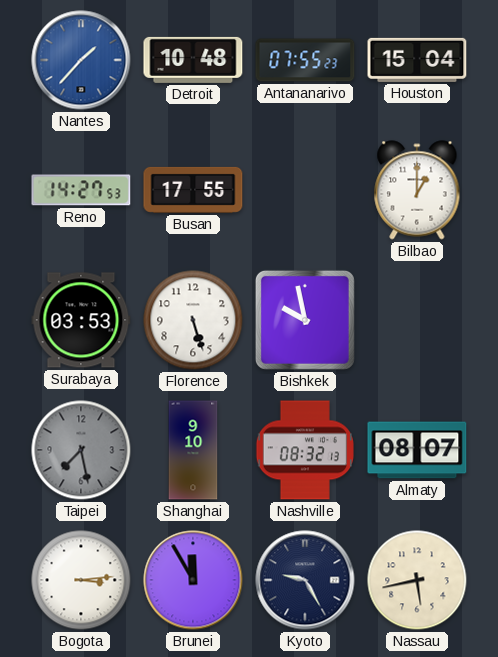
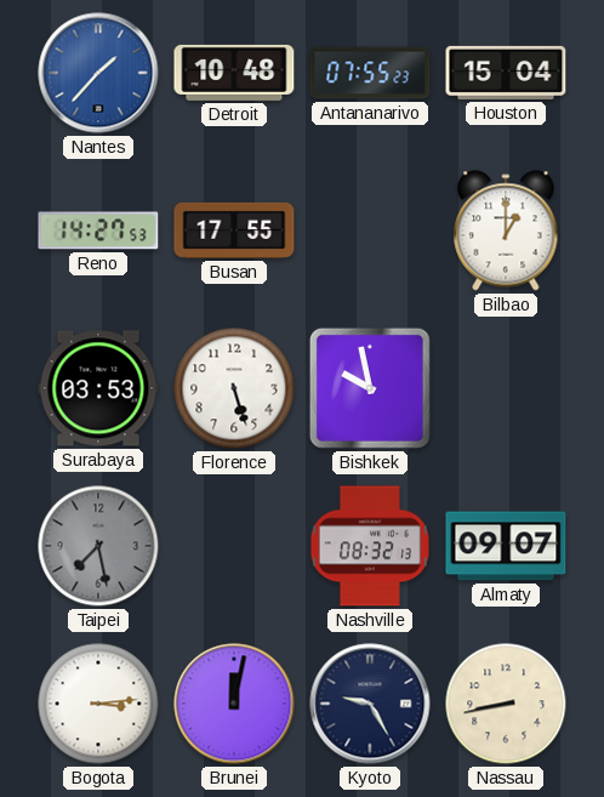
Shanghai: 9:10 -> none (193, 450)
Almaty: 08:07 -> 09:07 (506, 546)
Brunei: 11:55 -> 12:02 (234, 704)
Nassau: 5:43 -> 8:43 (506, 704)
